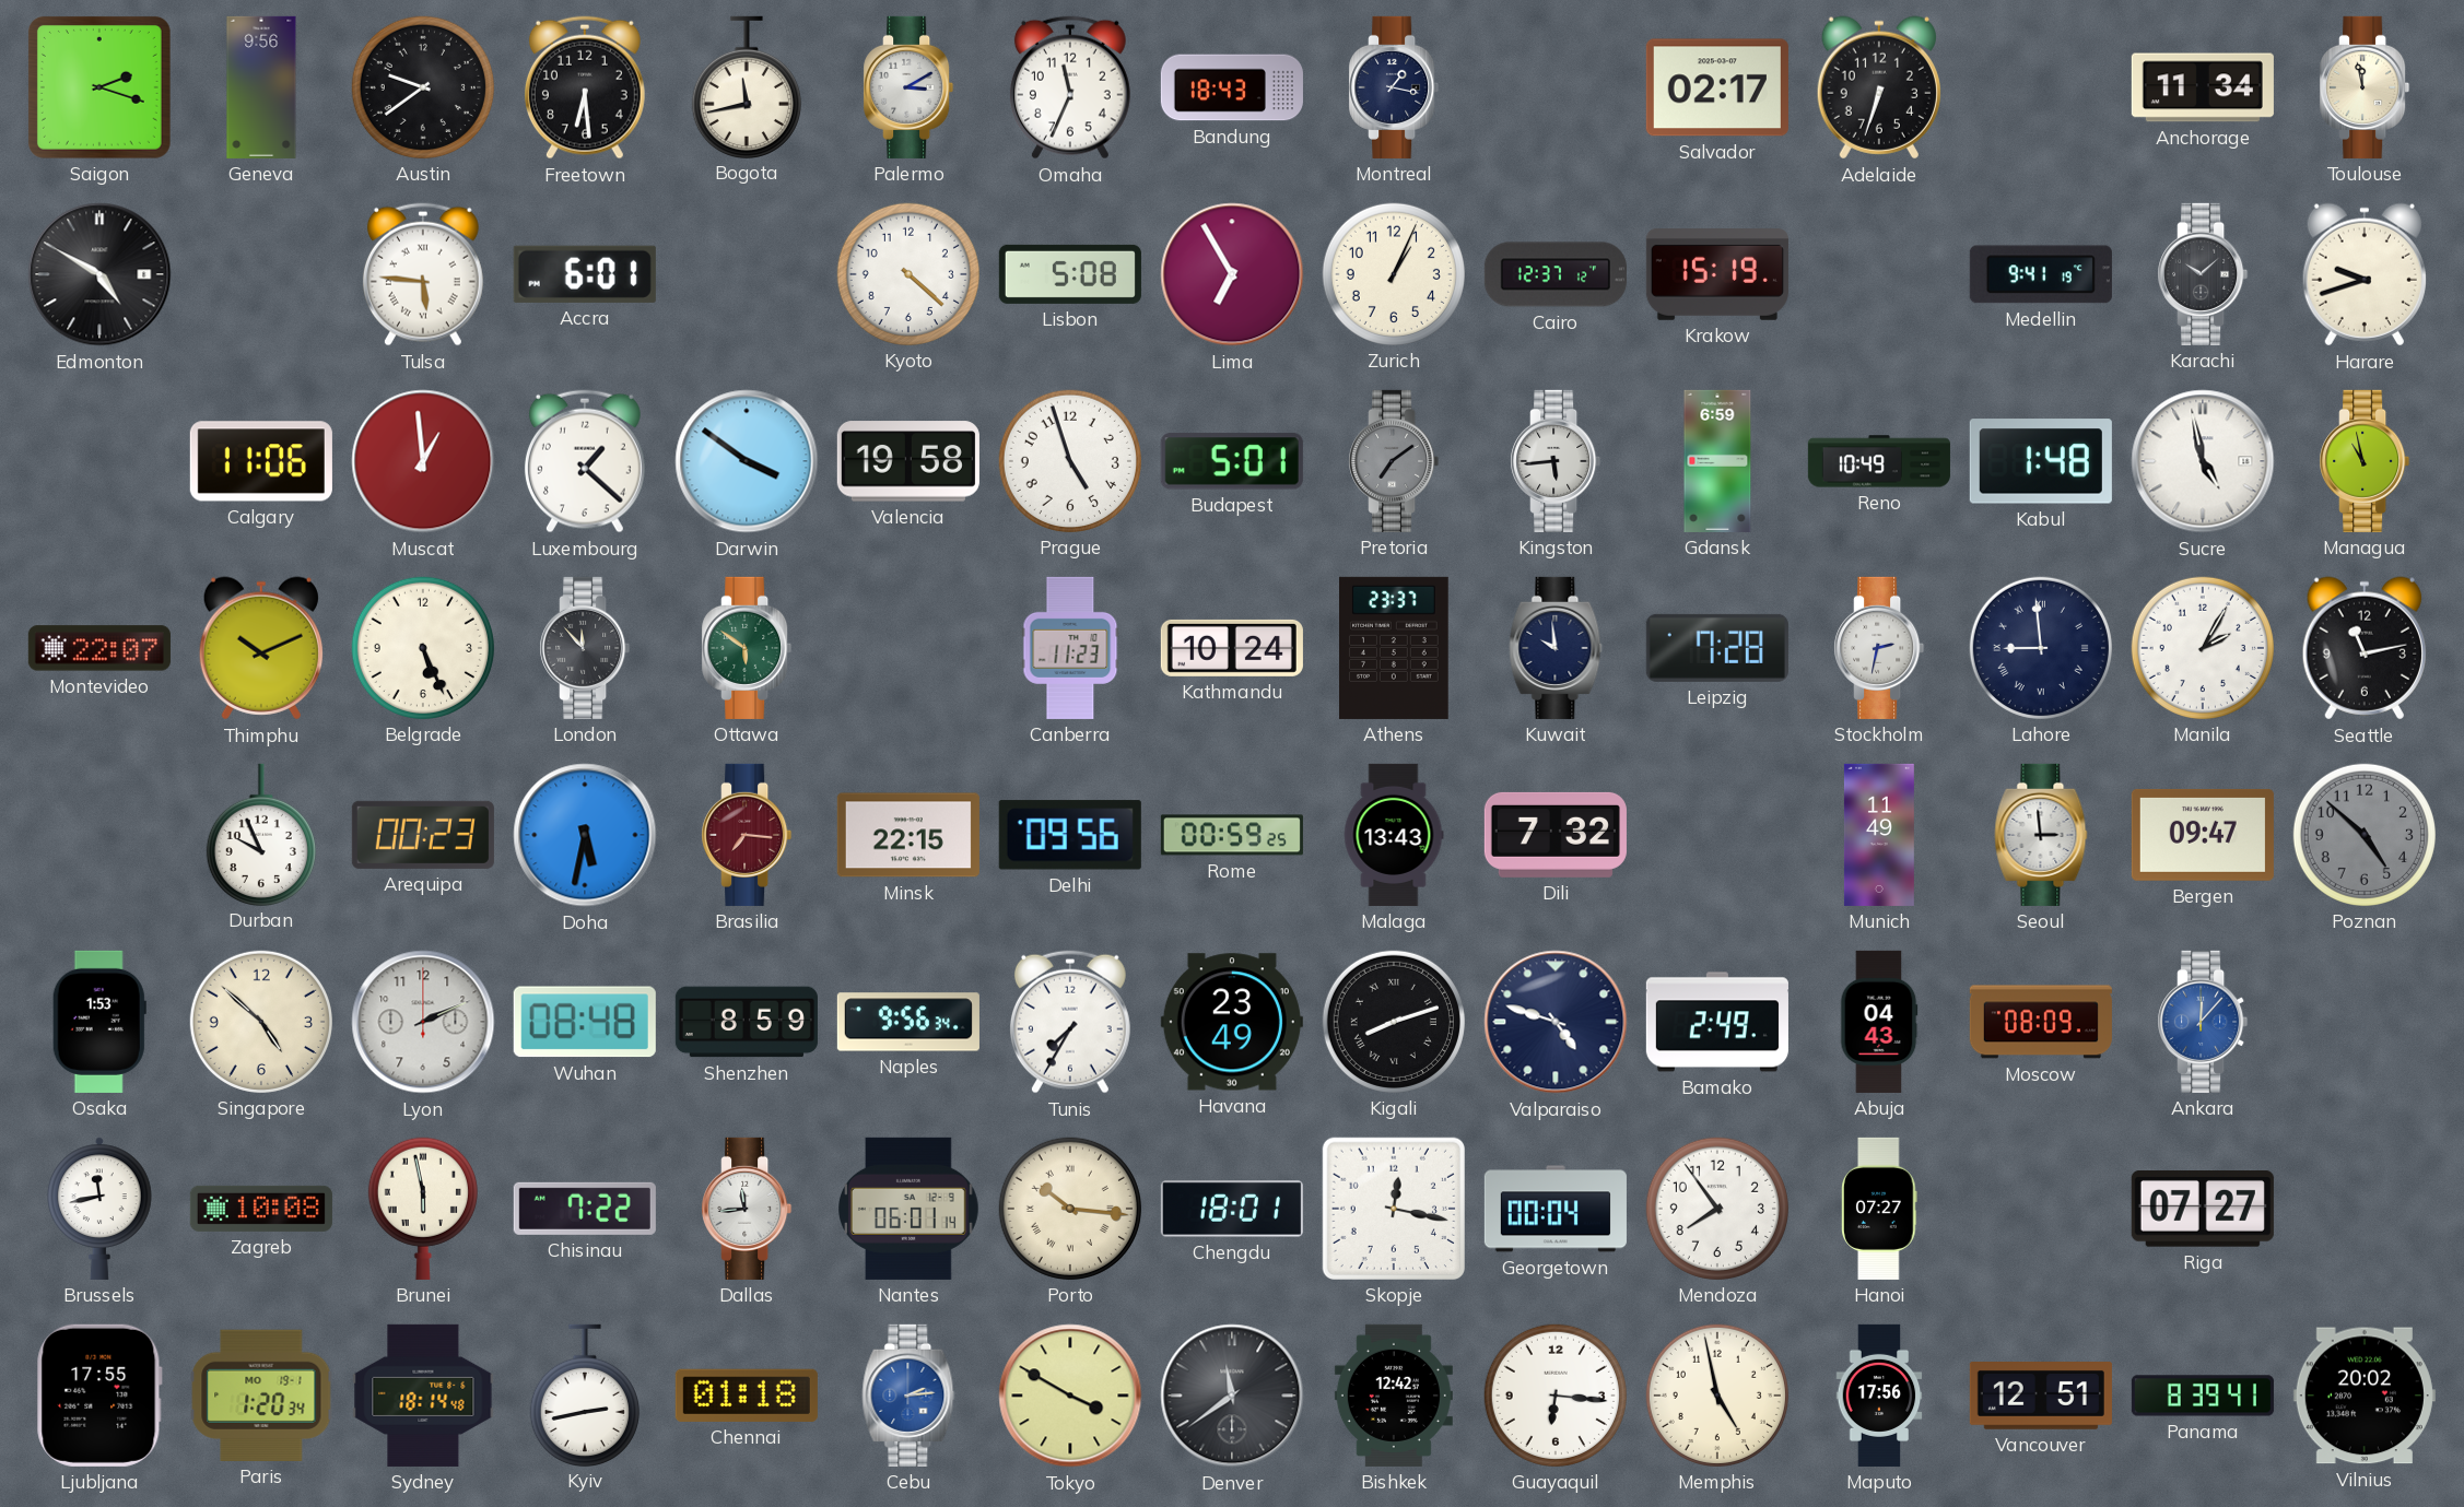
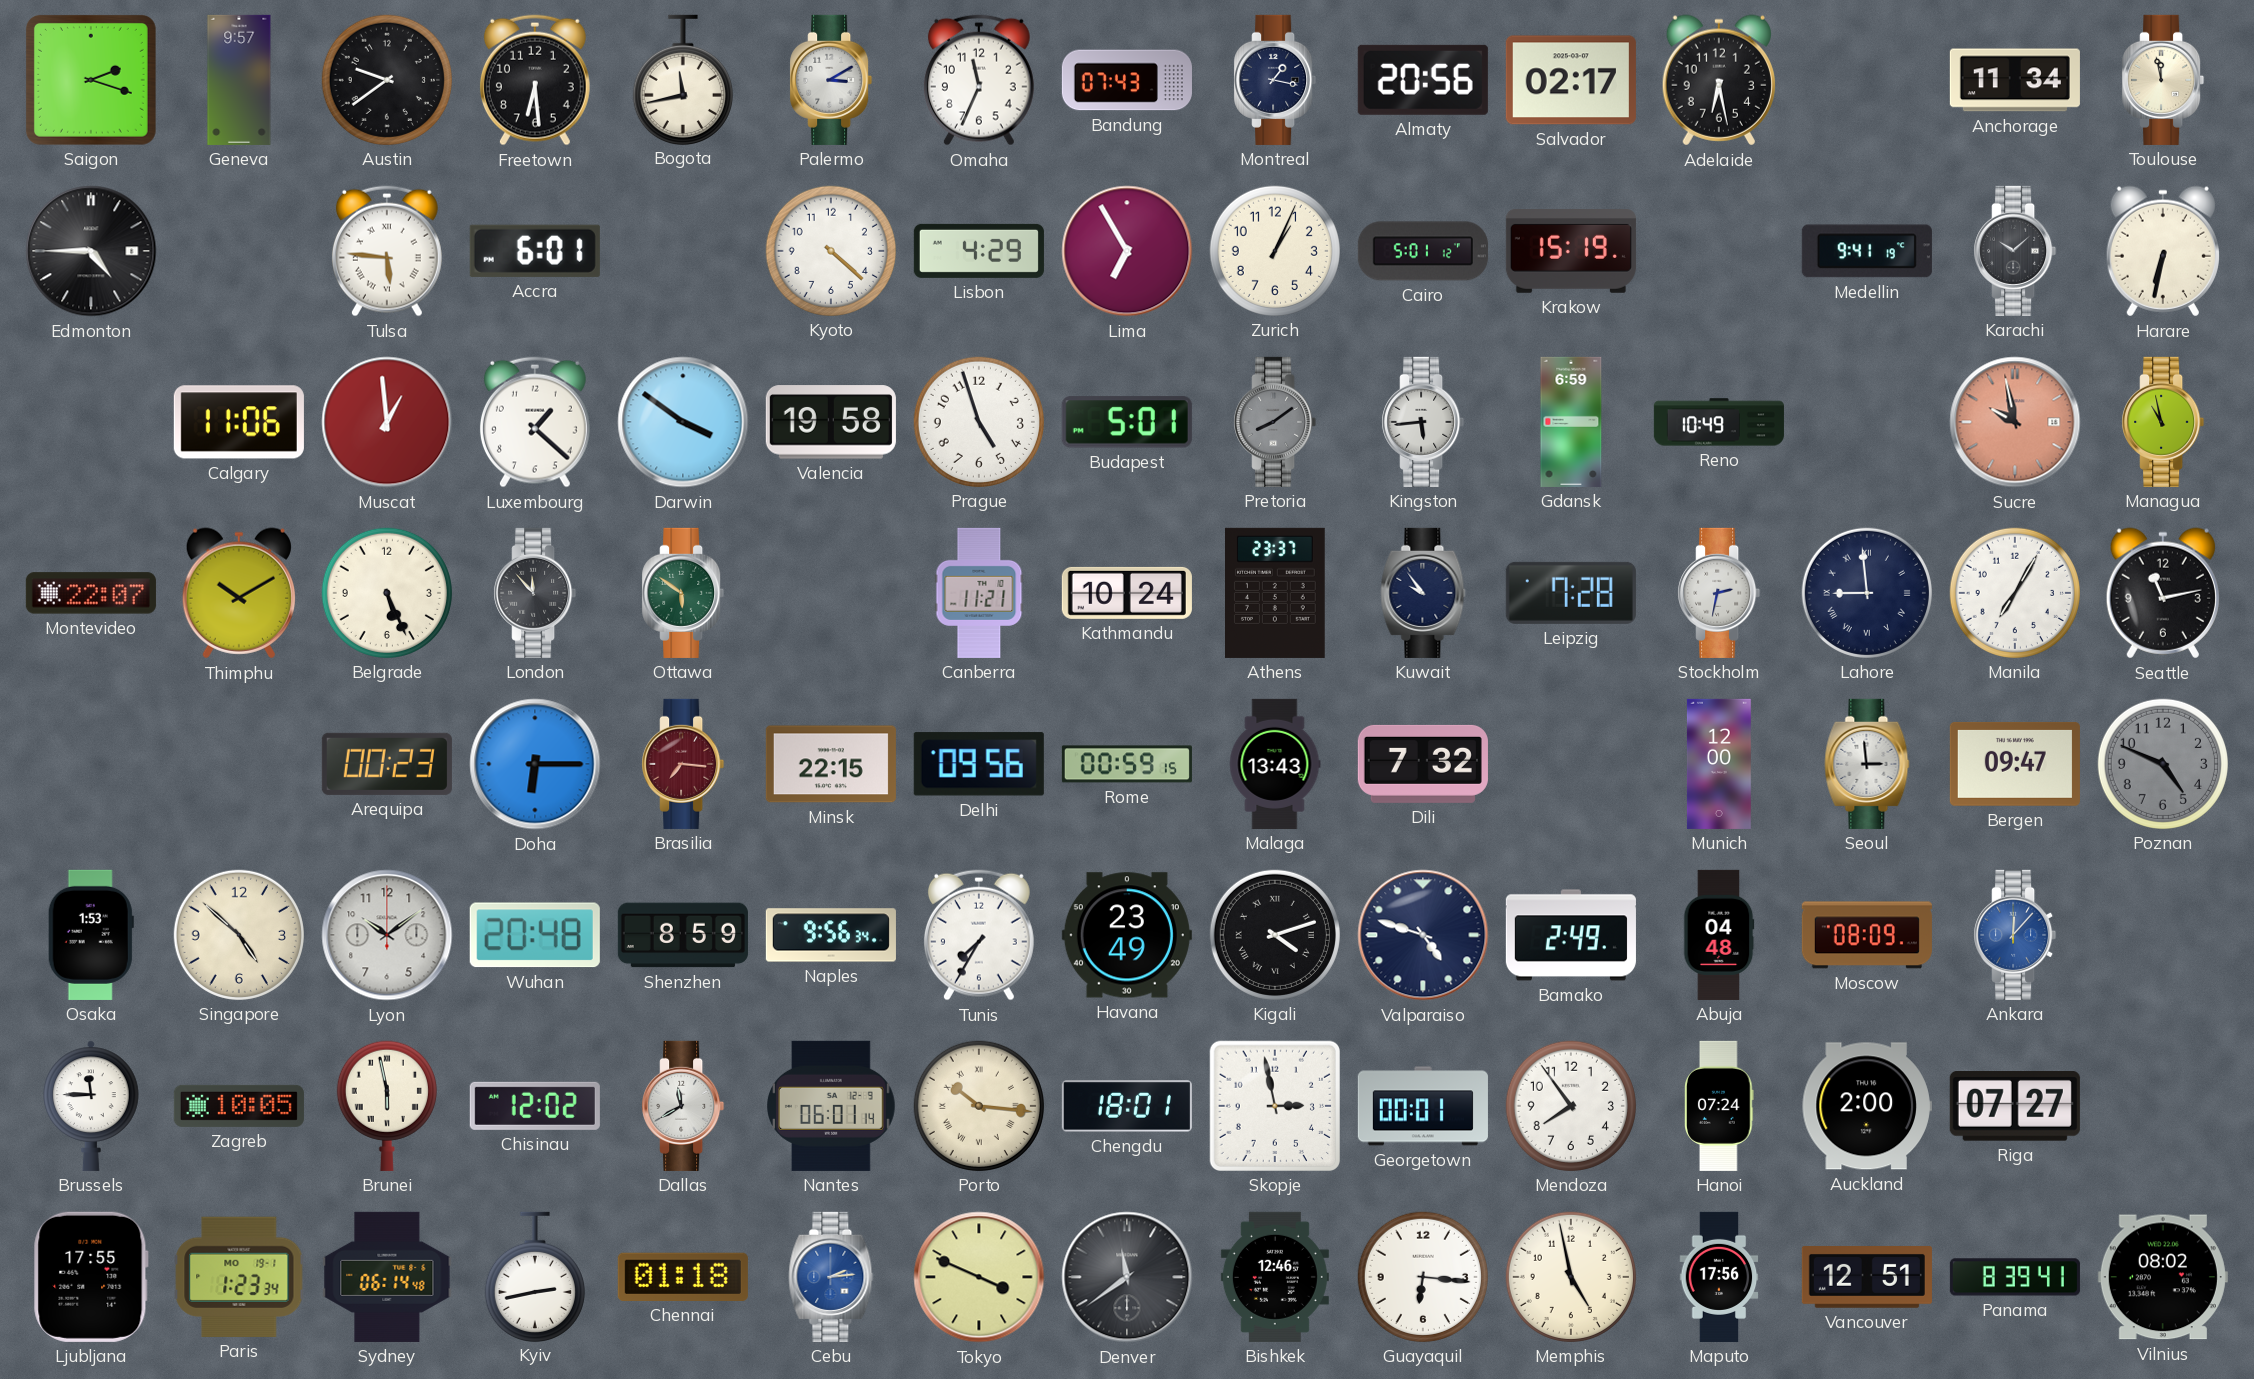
Geneva: 9:56 -> 9:57 (239, 80)
Bandung: 18:43 -> 07:43 (1127, 80)
Almaty: none -> 20:56 (1423, 80)
Adelaide: 6:33 -> 6:28 (1719, 80)
Edmonton: 4:50 -> 4:45 (91, 251)
Lisbon: 5:08 -> 4:29 (979, 251)
Cairo: 12:37 -> 5:01 (1423, 251)
Harare: 9:42 -> 6:32 (2163, 251)
Pretoria: 7:09 -> 8:09 (1275, 422)
Kabul: 1:48 -> none (2041, 461)
Sucre: 4:58 -> 9:58 (2015, 422)
Sucre dial: white -> salmon (2015, 422)
Thimphu: 10:11 -> 10:10 (239, 593)
Canberra: 11:23 -> 11:21 (979, 593)
Kuwait: 9:59 -> 9:54 (1423, 593)
Manila: 2:05 -> 7:05 (2015, 593)
Durban: 9:56 -> none (261, 834)
Doha: 5:32 -> 6:15 (535, 764)
Rome: 00:59:25 -> 00:59:15 (1127, 764)
Munich: 11:49 -> 12:00 (1719, 764)
Poznan: 4:52 -> 4:49 (2163, 764)
Lyon: 2:11 -> 10:09 (387, 935)
Wuhan: 08:48 -> 20:48 (535, 935)
Kigali: 8:12 -> 4:12 (1275, 935)
Abuja: 04:43 -> 04:48 (1719, 935)
Brussels: 11:43 -> 11:45 (92, 1106)
Zagreb: 10:08 -> 10:05 (239, 1106)
Chisinau: 7:22 -> 12:02 (535, 1106)
Dallas: 11:44 -> 11:40 (683, 1106)
Skopje: 12:17 -> 2:58 (1275, 1106)
Georgetown: 00:04 -> 00:01 (1423, 1106)
Hanoi: 07:27 -> 07:24 (1719, 1106)
Auckland: none -> 2:00 (1867, 1106)
Paris: 1:20 -> 1:23 (239, 1277)
Sydney: 18:14 -> 06:14 (387, 1277)
Tokyo: 3:50 -> 3:49 (979, 1277)
Bishkek: 12:42 -> 12:46 (1275, 1277)
Vilnius: 20:02 -> 08:02 (2163, 1277)
